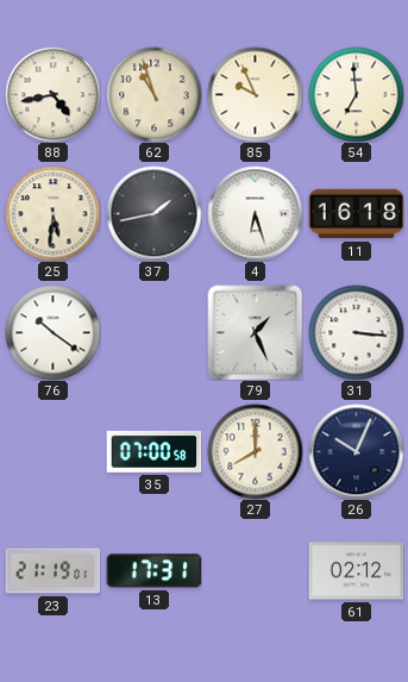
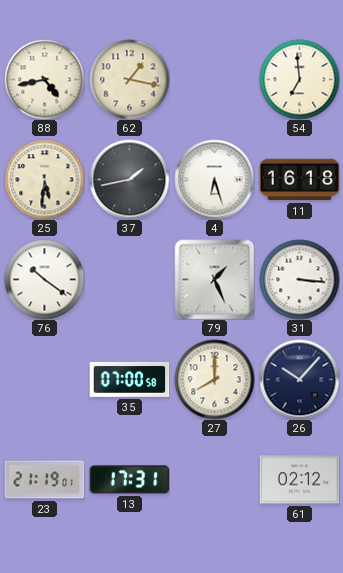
62: 10:57 -> 1:17 (129, 79)
85: 9:56 -> none (255, 94)
26: 10:04 -> 10:07 (299, 379)
